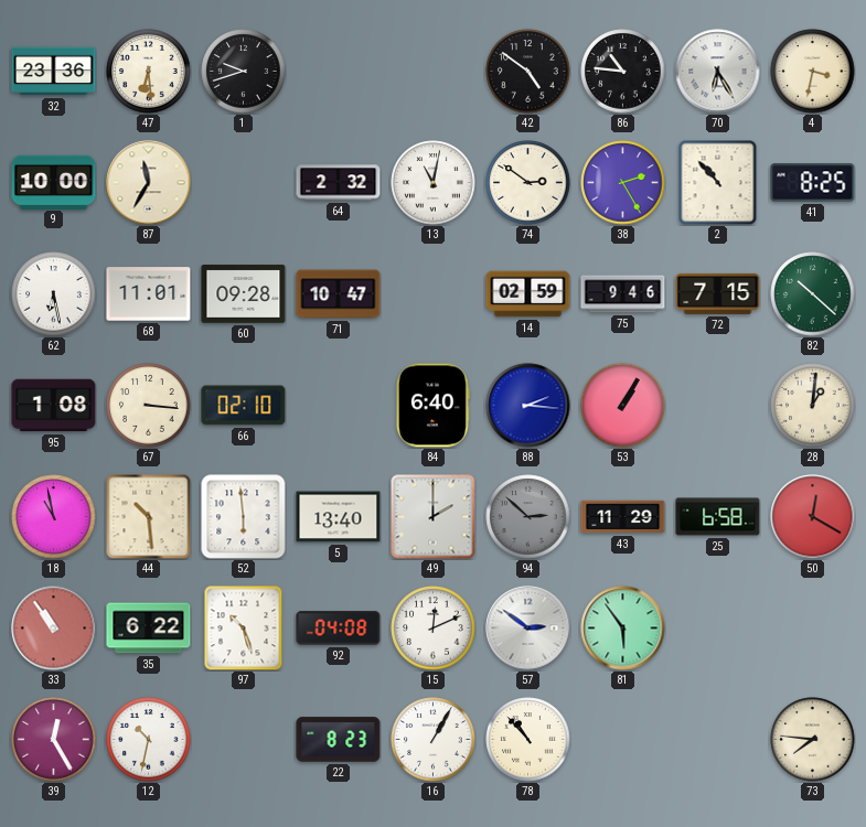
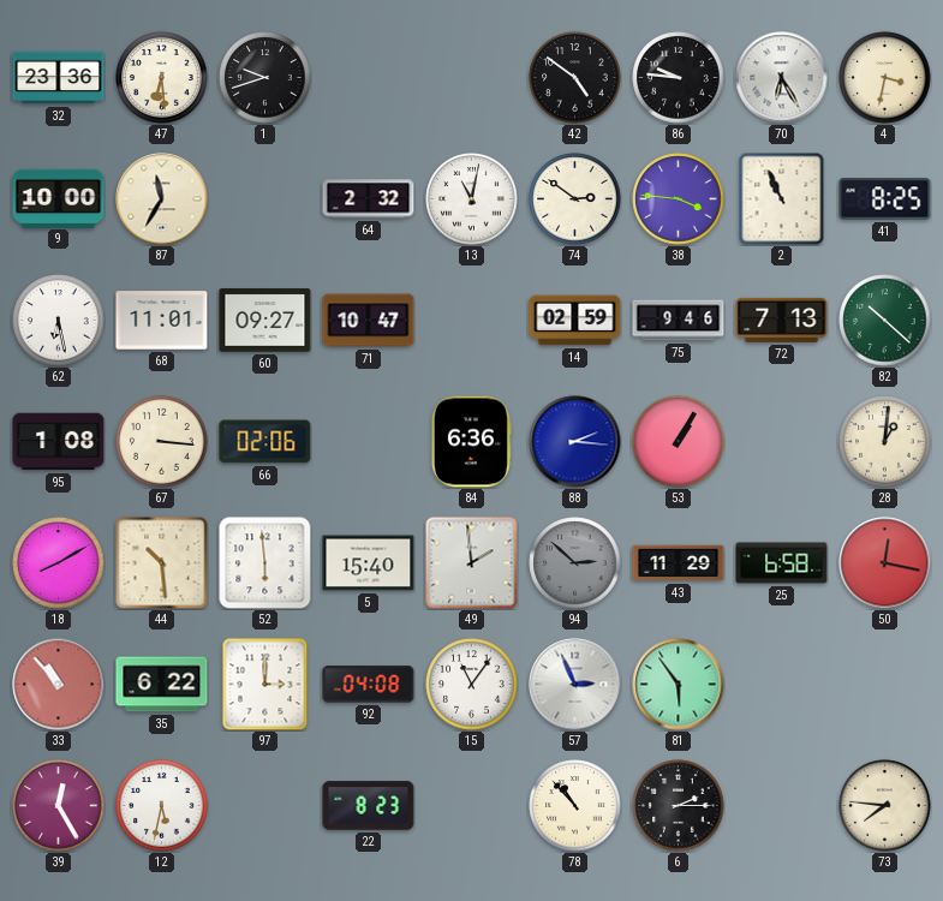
86: 10:46 -> 9:46 (679, 78)
38: 2:25 -> 3:46 (679, 199)
2: 10:53 -> 10:56 (782, 198)
60: 09:28 -> 09:27 (265, 321)
72: 7:15 -> 7:13 (782, 320)
66: 02:10 -> 02:06 (265, 442)
84: 6:40 -> 6:36 (471, 442)
18: 10:58 -> 8:10 (59, 563)
5: 13:40 -> 15:40 (369, 563)
49: 2:00 -> 1:59 (472, 563)
50: 12:20 -> 12:17 (885, 563)
33: 10:54 -> 10:53 (59, 685)
97: 10:27 -> 3:00 (265, 684)
15: 12:11 -> 11:06 (472, 685)
57: 2:51 -> 2:56 (575, 685)
12: 10:32 -> 5:32 (162, 806)
16: 1:05 -> none (434, 740)
6: none -> 2:15 (679, 806)
